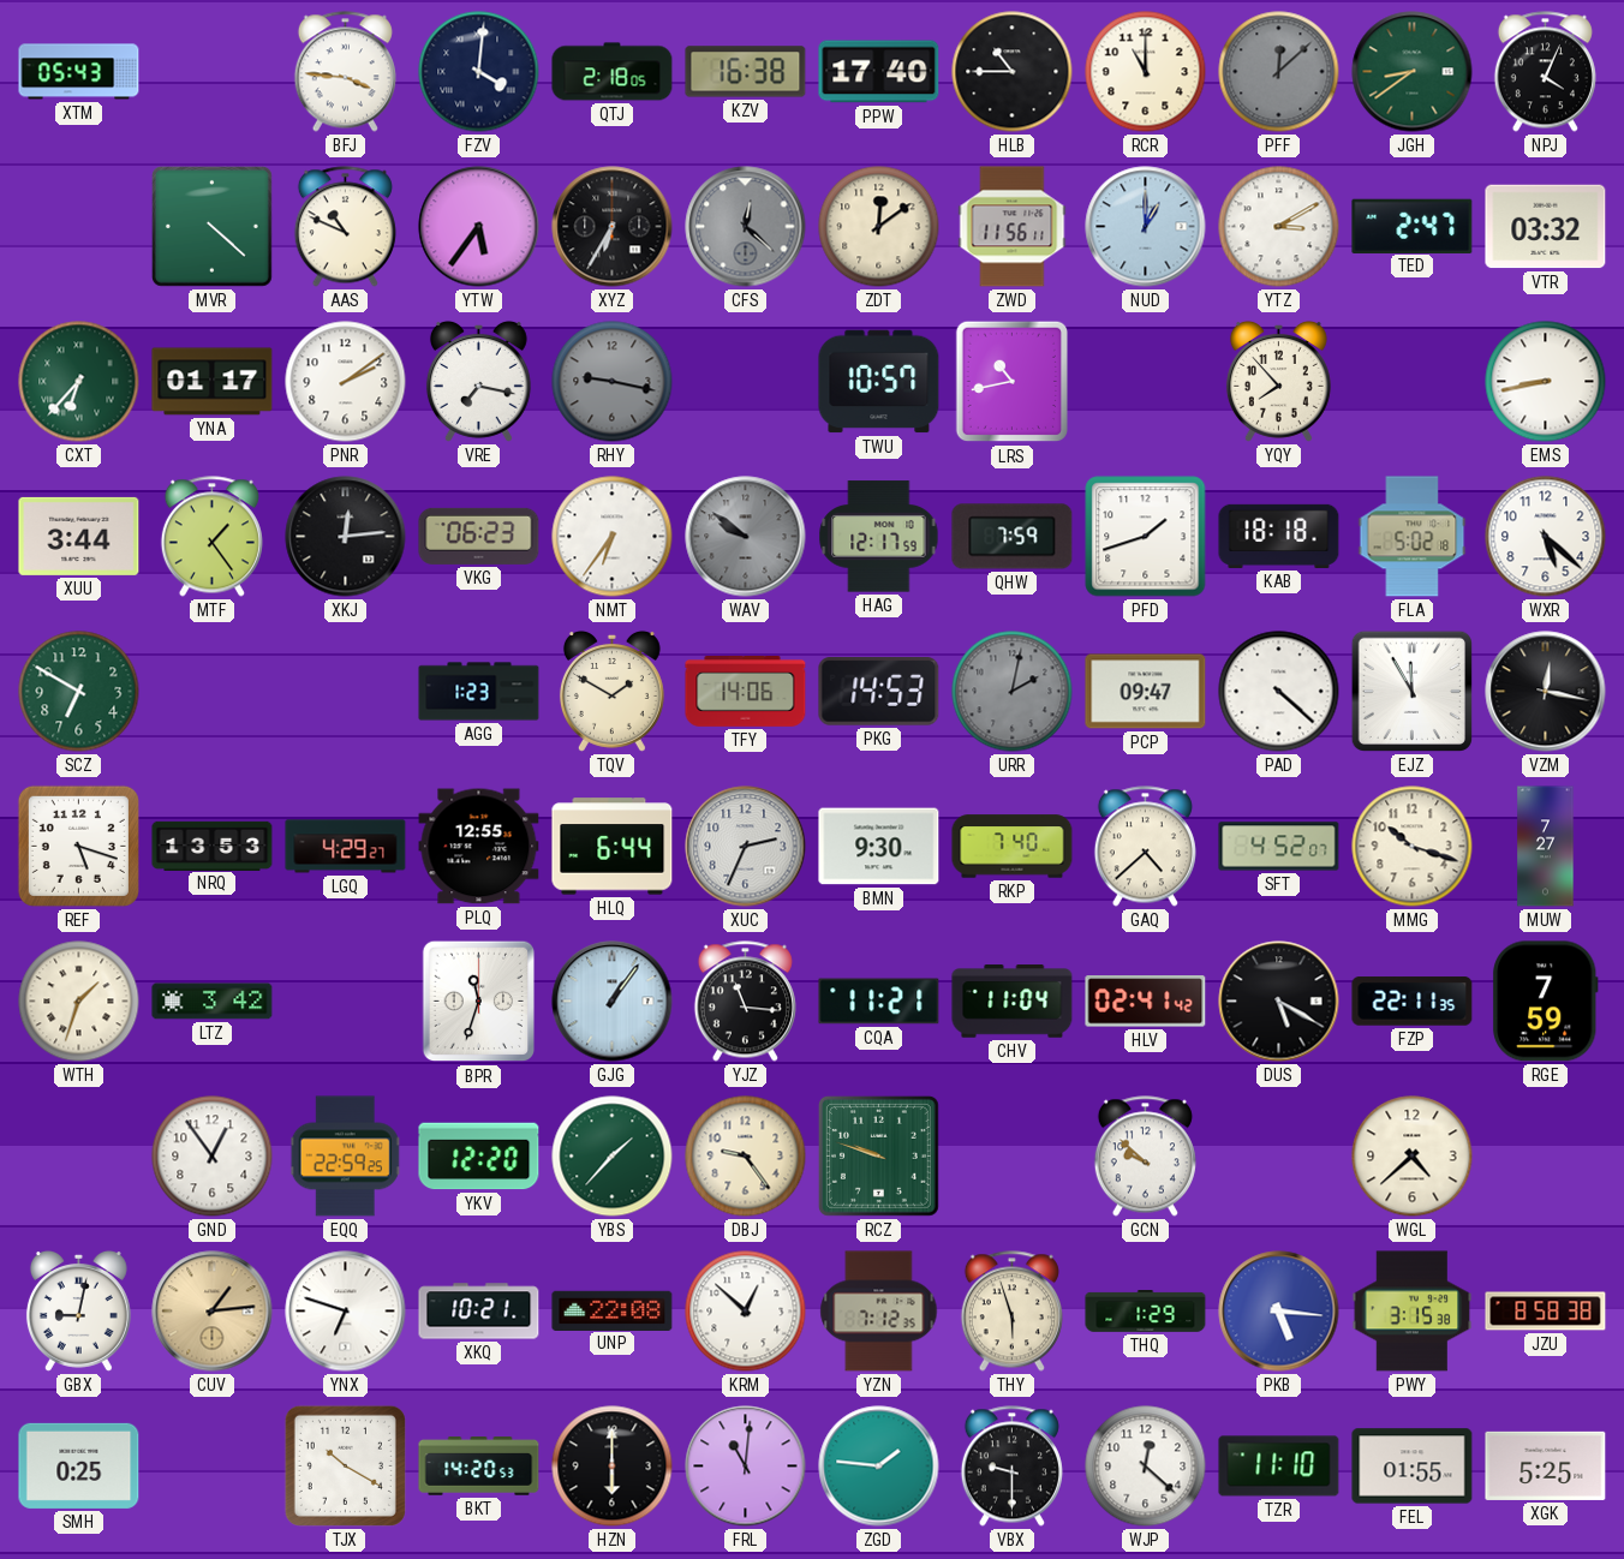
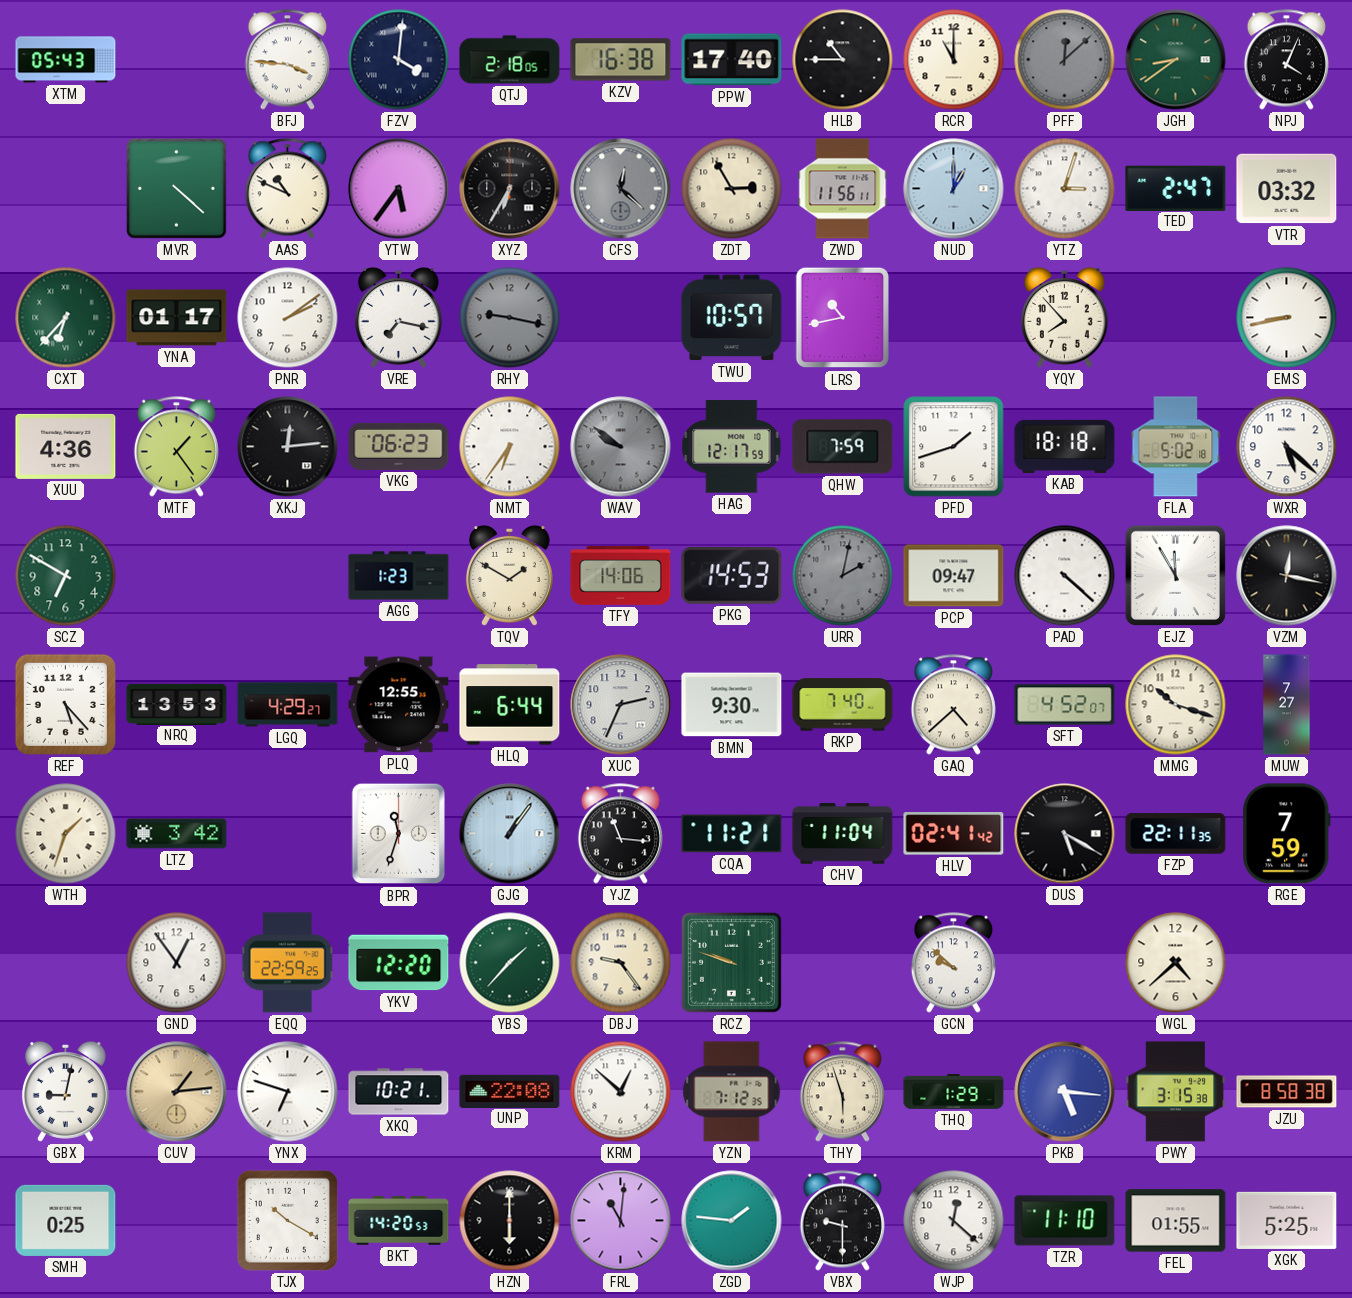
ZDT: 12:09 -> 2:55 (732, 189)
YTZ: 3:10 -> 3:03 (1065, 189)
XUU: 3:44 -> 4:36 (66, 446)
REF: 5:18 -> 5:23 (65, 704)
